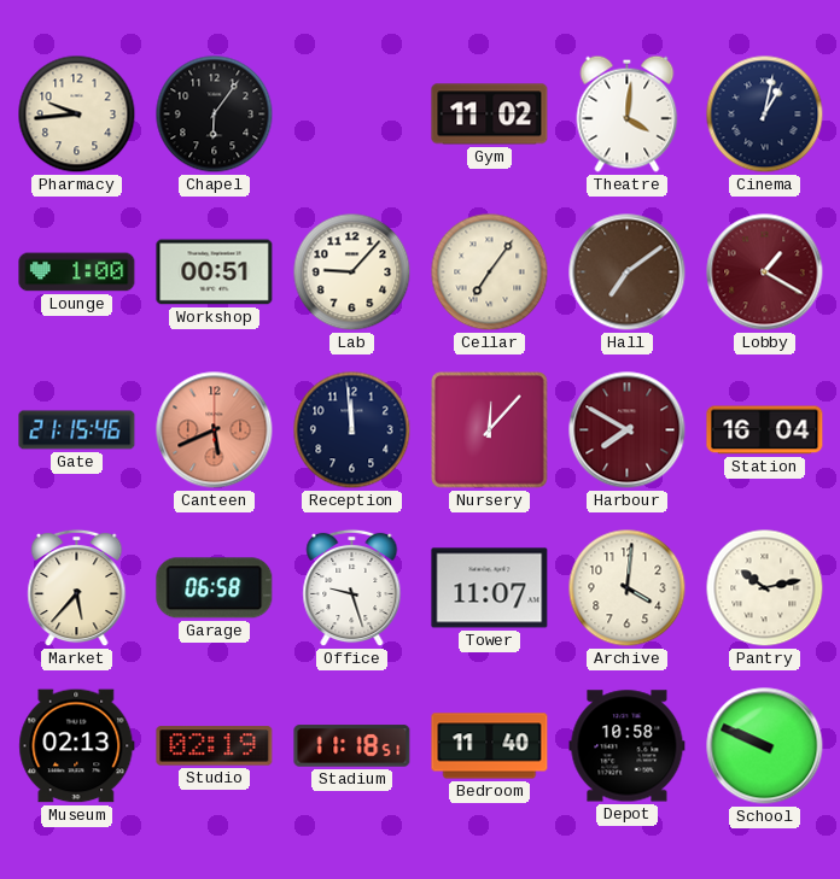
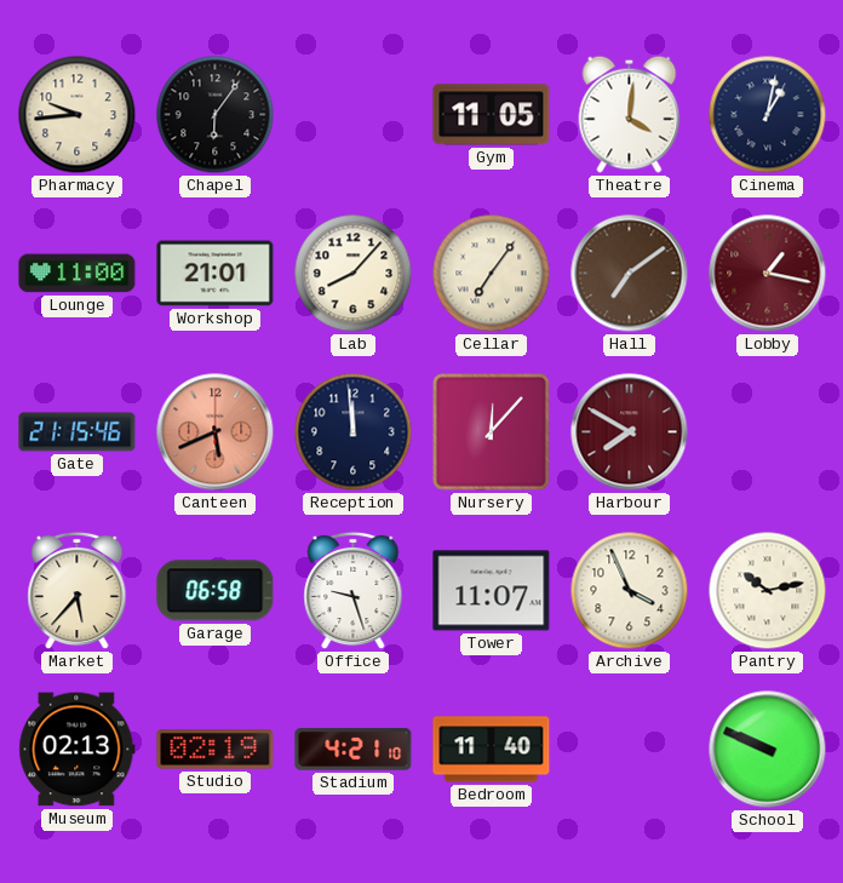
Gym: 11:02 -> 11:05 (492, 115)
Lounge: 1:00 -> 11:00 (78, 274)
Workshop: 00:51 -> 21:01 (216, 274)
Lab: 9:07 -> 8:07 (354, 274)
Lobby: 1:20 -> 1:17 (768, 274)
Station: 16:04 -> none (765, 430)
Archive: 4:01 -> 3:56 (630, 591)
Stadium: 11:18 -> 4:21 (354, 750)
Depot: 10:58 -> none (628, 746)
